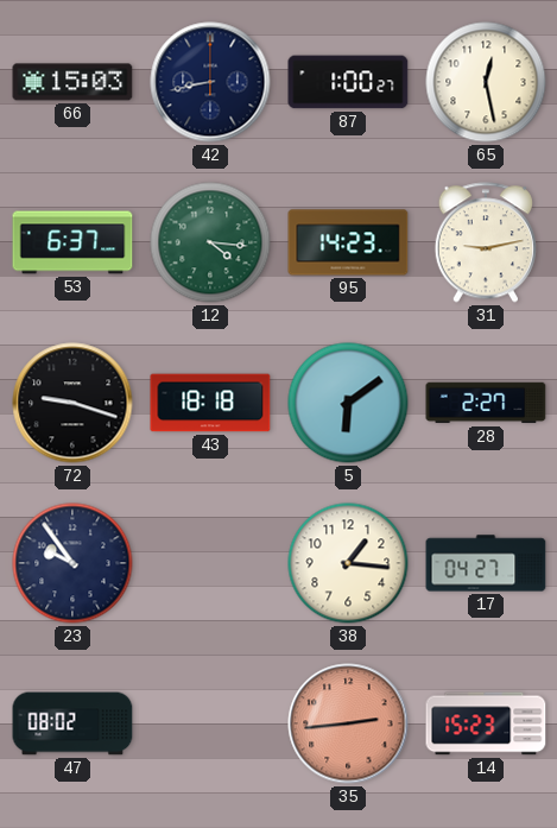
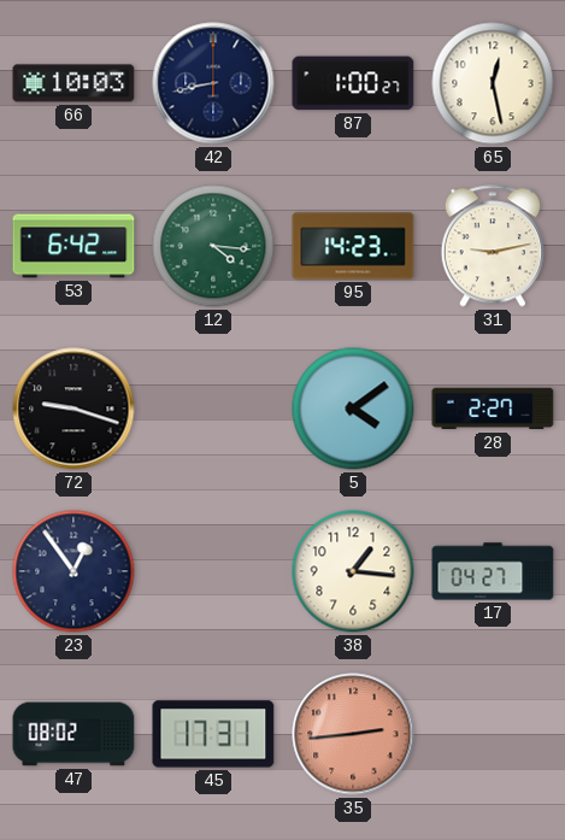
66: 15:03 -> 10:03 (73, 83)
53: 6:37 -> 6:42 (73, 246)
43: 18:18 -> none (210, 403)
5: 6:09 -> 4:09 (353, 409)
23: 9:54 -> 12:54 (73, 571)
45: none -> 17:31 (213, 734)
14: 15:23 -> none (486, 723)
